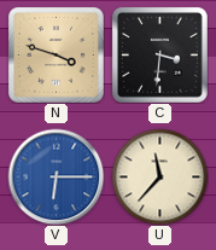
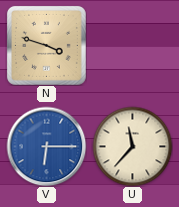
C: 3:31 -> none (159, 54)
